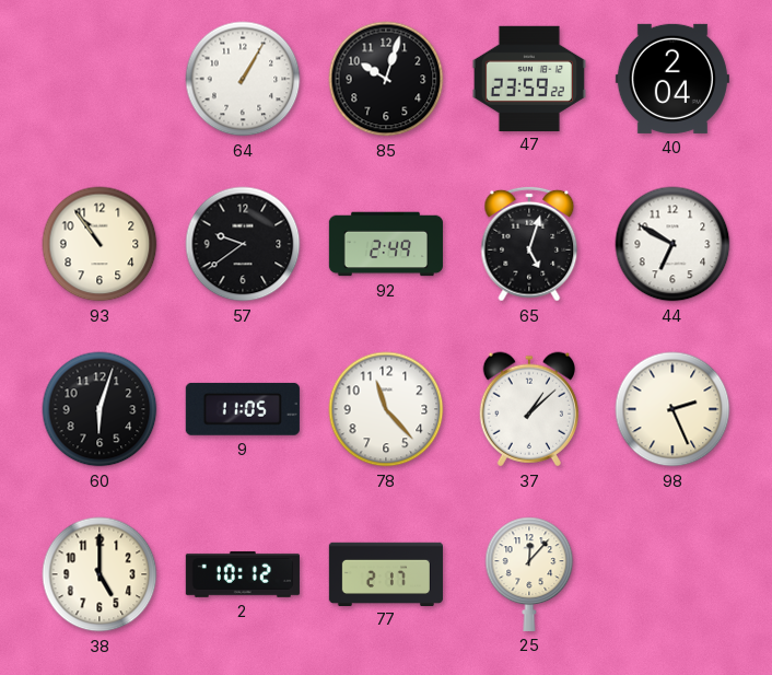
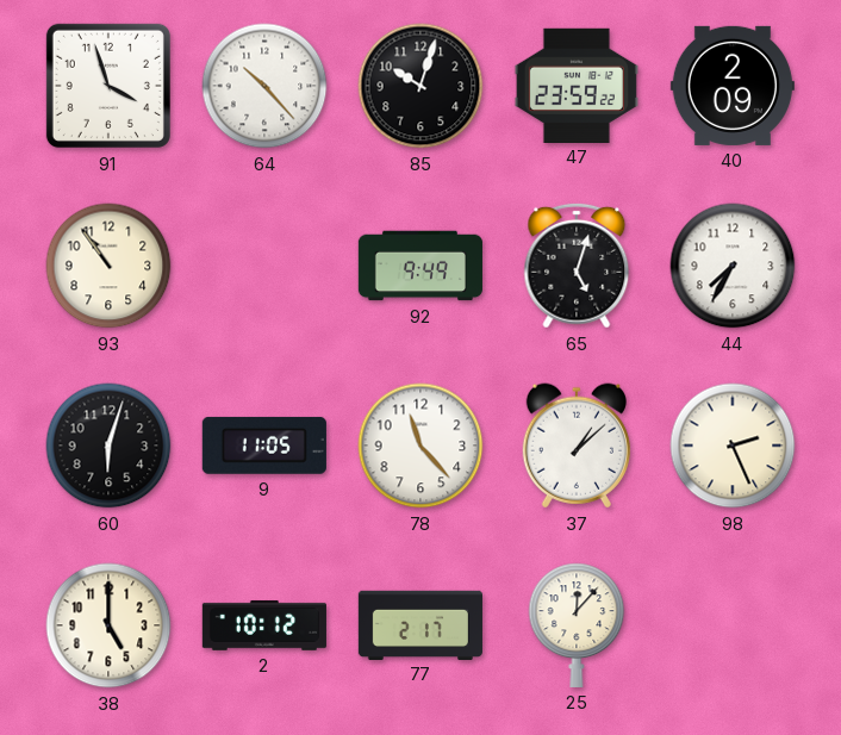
91: none -> 3:57 (108, 86)
64: 1:05 -> 10:23 (264, 86)
40: 2:04 -> 2:09 (733, 86)
57: 9:39 -> none (243, 244)
92: 2:49 -> 9:49 (420, 266)
44: 6:50 -> 7:35 (733, 266)
